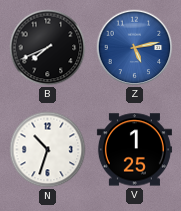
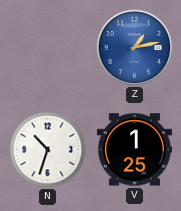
B: 7:41 -> none (48, 48)
Z: 5:13 -> 1:13 (135, 48)
